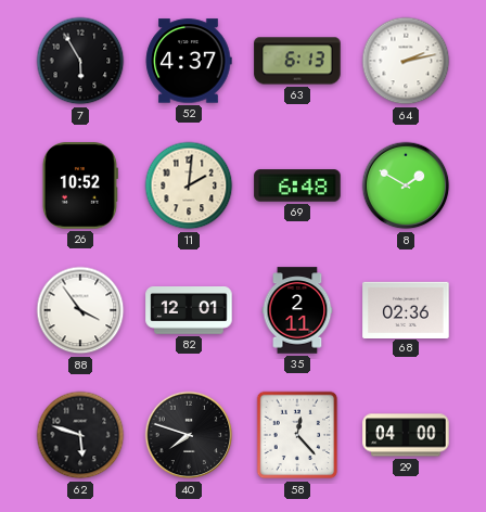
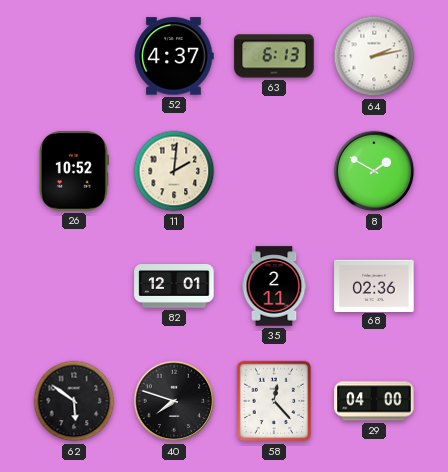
7: 5:55 -> none (80, 61)
69: 6:48 -> none (297, 185)
88: 3:54 -> none (80, 310)
62: 5:48 -> 5:51 (74, 401)
